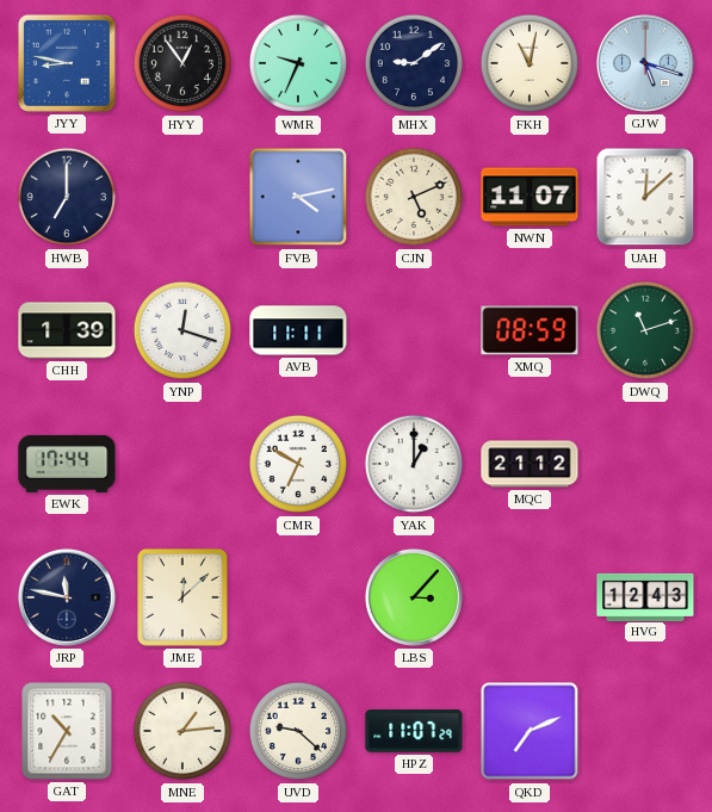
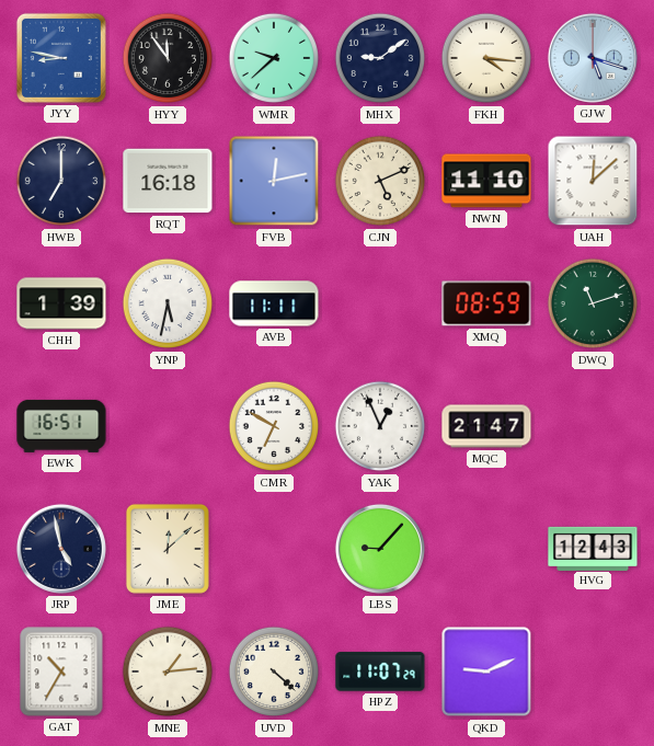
HYY: 12:54 -> 11:54 (168, 58)
WMR: 9:34 -> 9:38 (274, 58)
FKH: 11:02 -> 4:16 (486, 58)
RQT: none -> 16:18 (168, 181)
FVB: 4:13 -> 12:13 (274, 181)
NWN: 11:07 -> 11:10 (486, 181)
YNP: 12:18 -> 5:32 (168, 303)
EWK: 17:44 -> 16:51 (61, 426)
YAK: 1:00 -> 12:56 (380, 426)
MQC: 21:12 -> 21:47 (486, 426)
JRP: 11:47 -> 4:58 (61, 549)
LBS: 3:07 -> 9:07 (380, 549)
UVD: 9:22 -> 4:22 (274, 672)
QKD: 7:11 -> 9:11 (486, 672)
